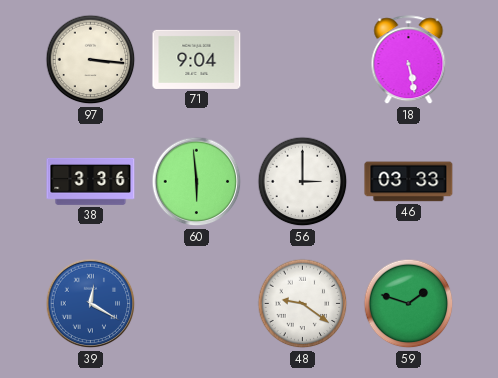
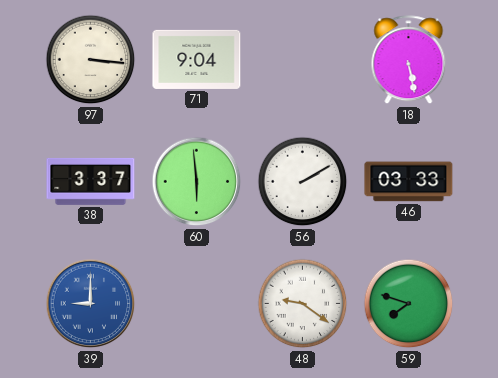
38: 3:36 -> 3:37 (91, 181)
56: 3:00 -> 2:10 (303, 182)
39: 12:20 -> 9:00 (91, 304)
59: 1:48 -> 7:48 (409, 304)
